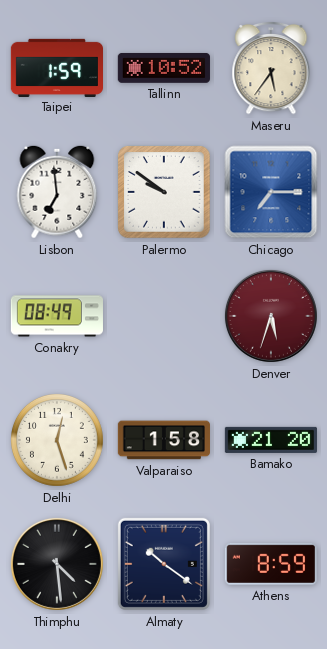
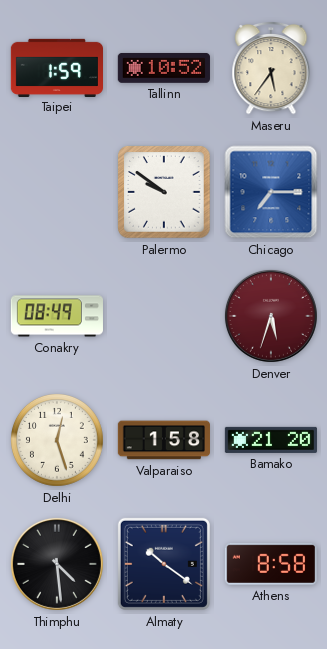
Lisbon: 6:59 -> none (57, 192)
Athens: 8:59 -> 8:58 (271, 564)
